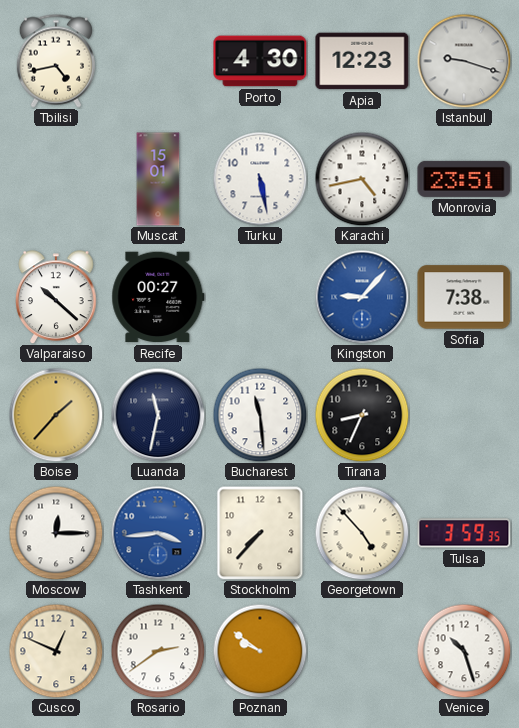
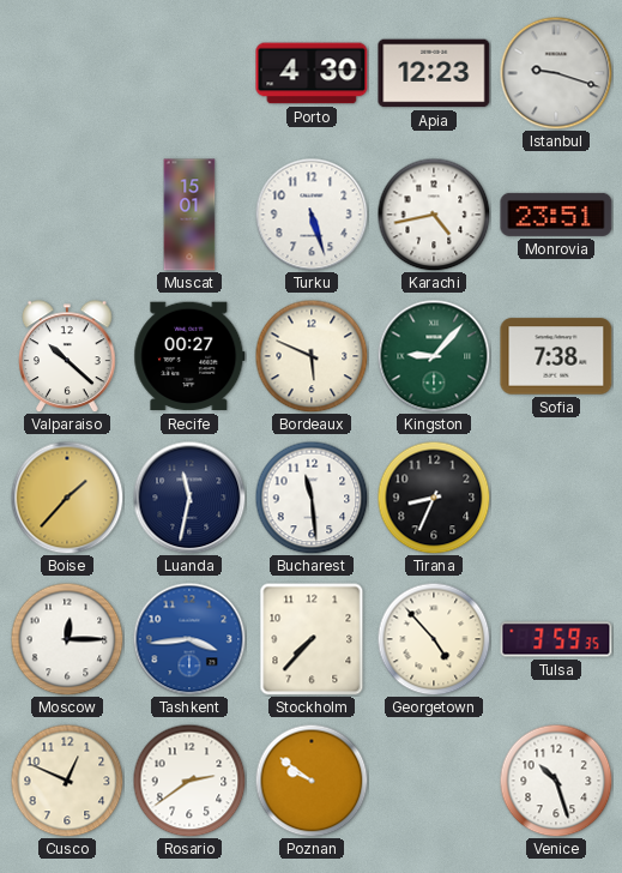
Tbilisi: 4:43 -> none (56, 61)
Turku: 5:28 -> 5:27 (312, 215)
Bordeaux: none -> 5:49 (312, 356)
Kingston dial: blue -> green (434, 356)
